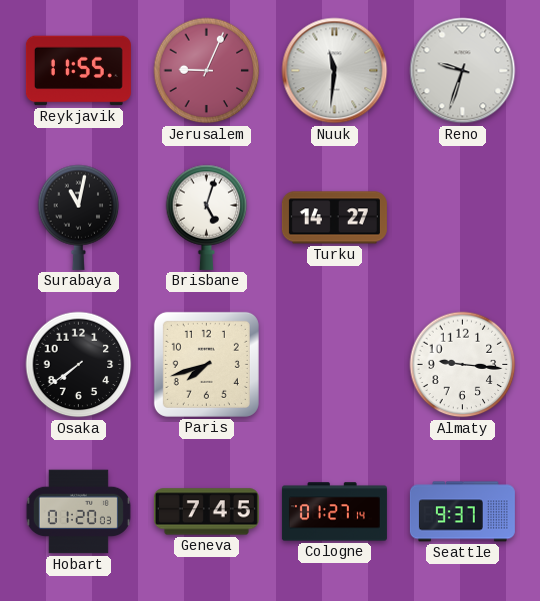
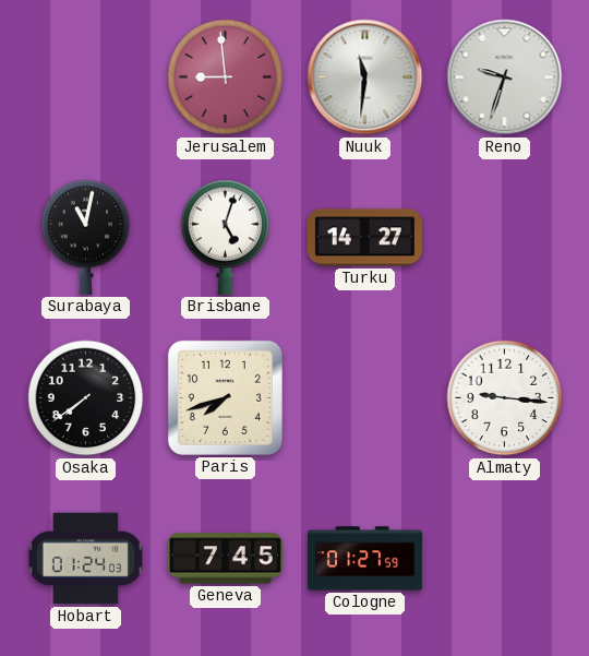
Reykjavik: 11:55 -> none (78, 71)
Jerusalem: 9:04 -> 8:59 (226, 77)
Hobart: 01:20 -> 01:24 (85, 559)
Cologne: 01:27:14 -> 01:27:59 (364, 559)
Seattle: 9:37 -> none (462, 512)
